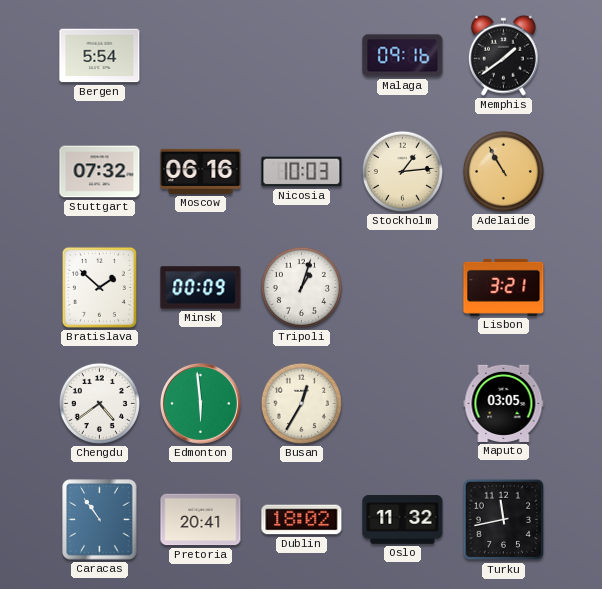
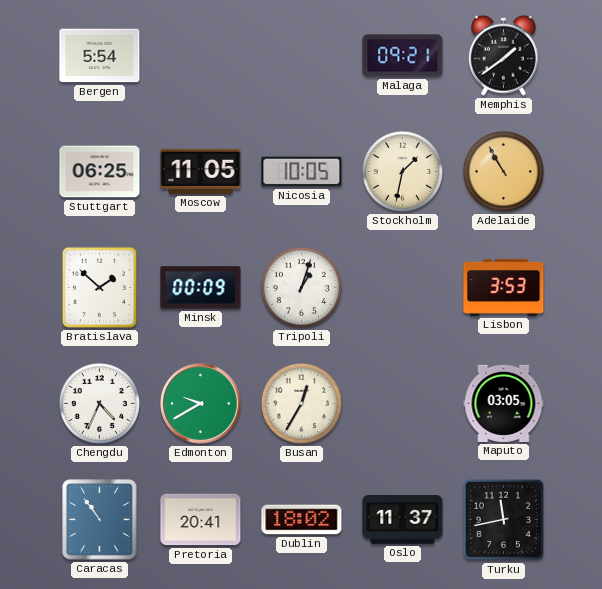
Malaga: 09:16 -> 09:21 (403, 56)
Stuttgart: 07:32 -> 06:25 (100, 172)
Moscow: 06:16 -> 11:05 (201, 171)
Nicosia: 10:03 -> 10:05 (302, 172)
Stockholm: 1:14 -> 1:32 (402, 171)
Lisbon: 3:21 -> 3:53 (504, 287)
Chengdu: 4:39 -> 4:34 (99, 403)
Edmonton: 5:59 -> 9:40 (200, 403)
Oslo: 11:32 -> 11:37 (403, 520)
